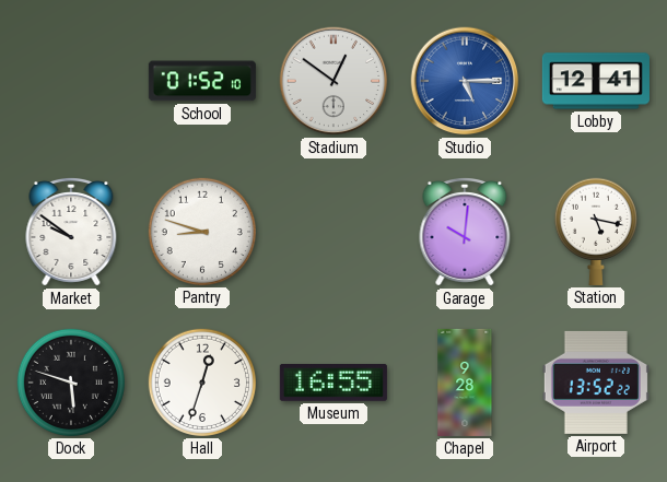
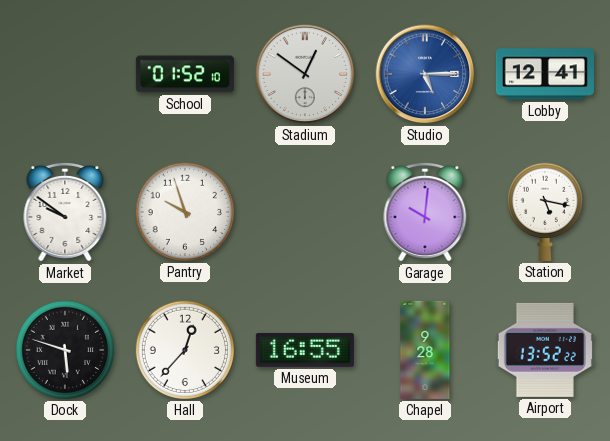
Pantry: 8:48 -> 9:57 (185, 212)
Hall: 12:33 -> 12:37 (185, 350)
